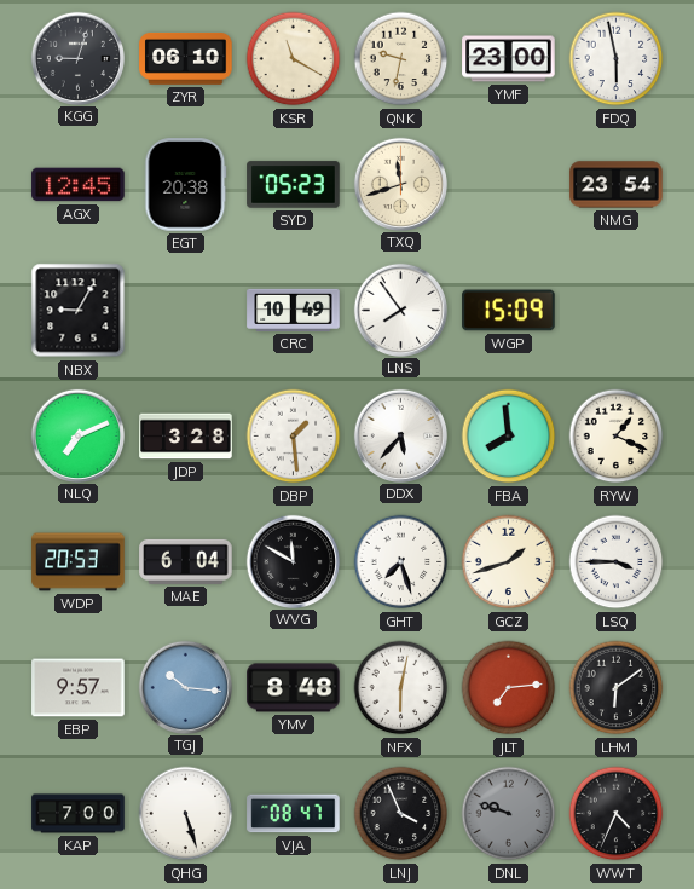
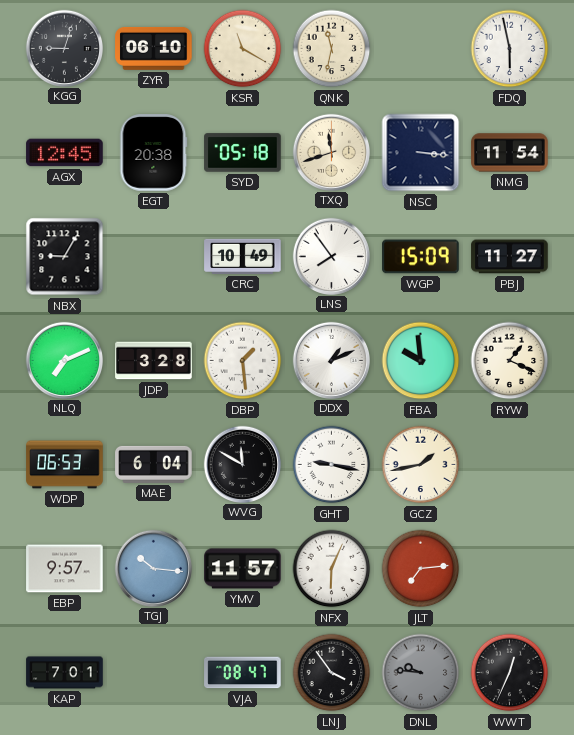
QNK: 9:32 -> 11:32 (332, 49)
YMF: 23:00 -> none (509, 59)
SYD: 05:23 -> 05:18 (243, 153)
NSC: none -> 3:16 (421, 153)
NMG: 23:54 -> 11:54 (510, 153)
PBJ: none -> 11:27 (510, 257)
DDX: 5:37 -> 1:11 (331, 360)
FBA: 7:59 -> 9:59 (421, 361)
WDP: 20:53 -> 06:53 (65, 465)
GHT: 7:27 -> 9:17 (332, 465)
GCZ: 1:42 -> 1:43 (421, 465)
LSQ: 3:45 -> none (617, 562)
YMV: 8:48 -> 11:57 (243, 569)
NFX: 6:02 -> 6:04 (332, 569)
LHM: 6:09 -> none (617, 688)
KAP: 7:00 -> 7:01 (65, 673)
QHG: 5:27 -> none (186, 814)
LNJ: 3:56 -> 3:54 (332, 673)
DNL: 9:48 -> 9:46 (421, 673)
WWT: 4:34 -> 12:34 (510, 673)
